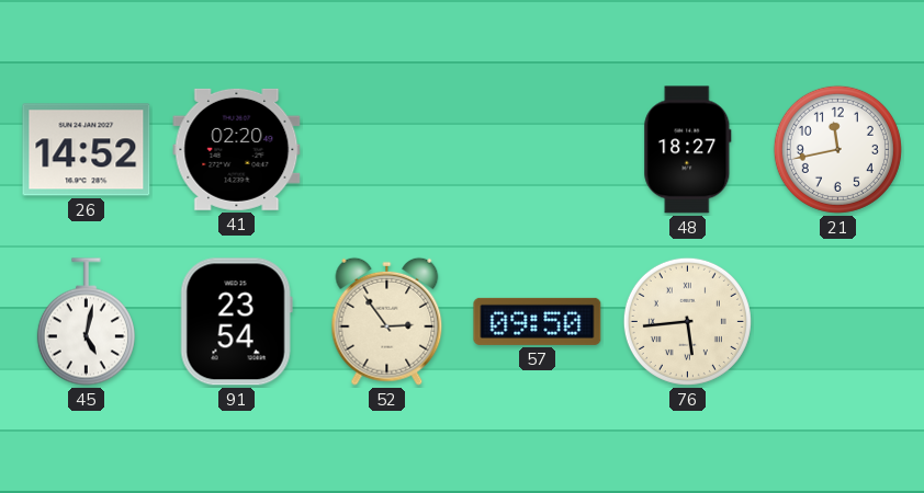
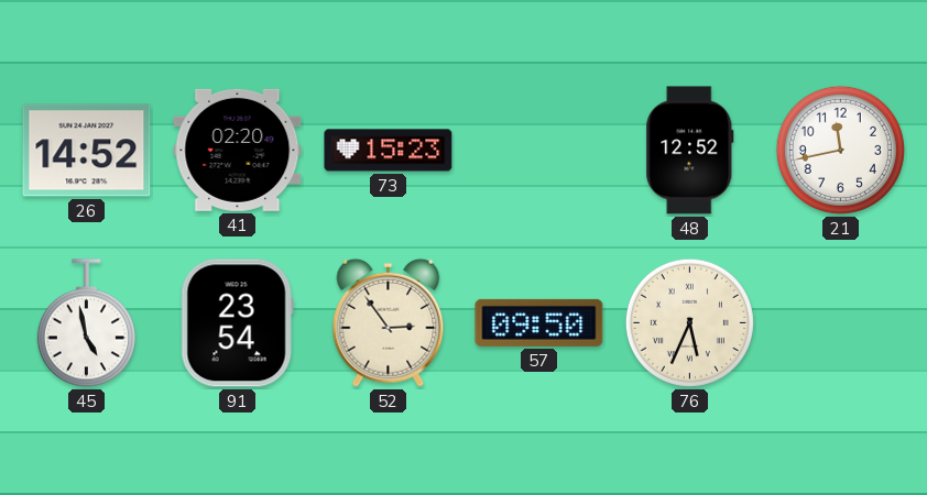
73: none -> 15:23 (389, 151)
48: 18:27 -> 12:52 (690, 151)
45: 5:02 -> 4:58 (86, 323)
76: 5:44 -> 5:34 (689, 322)
